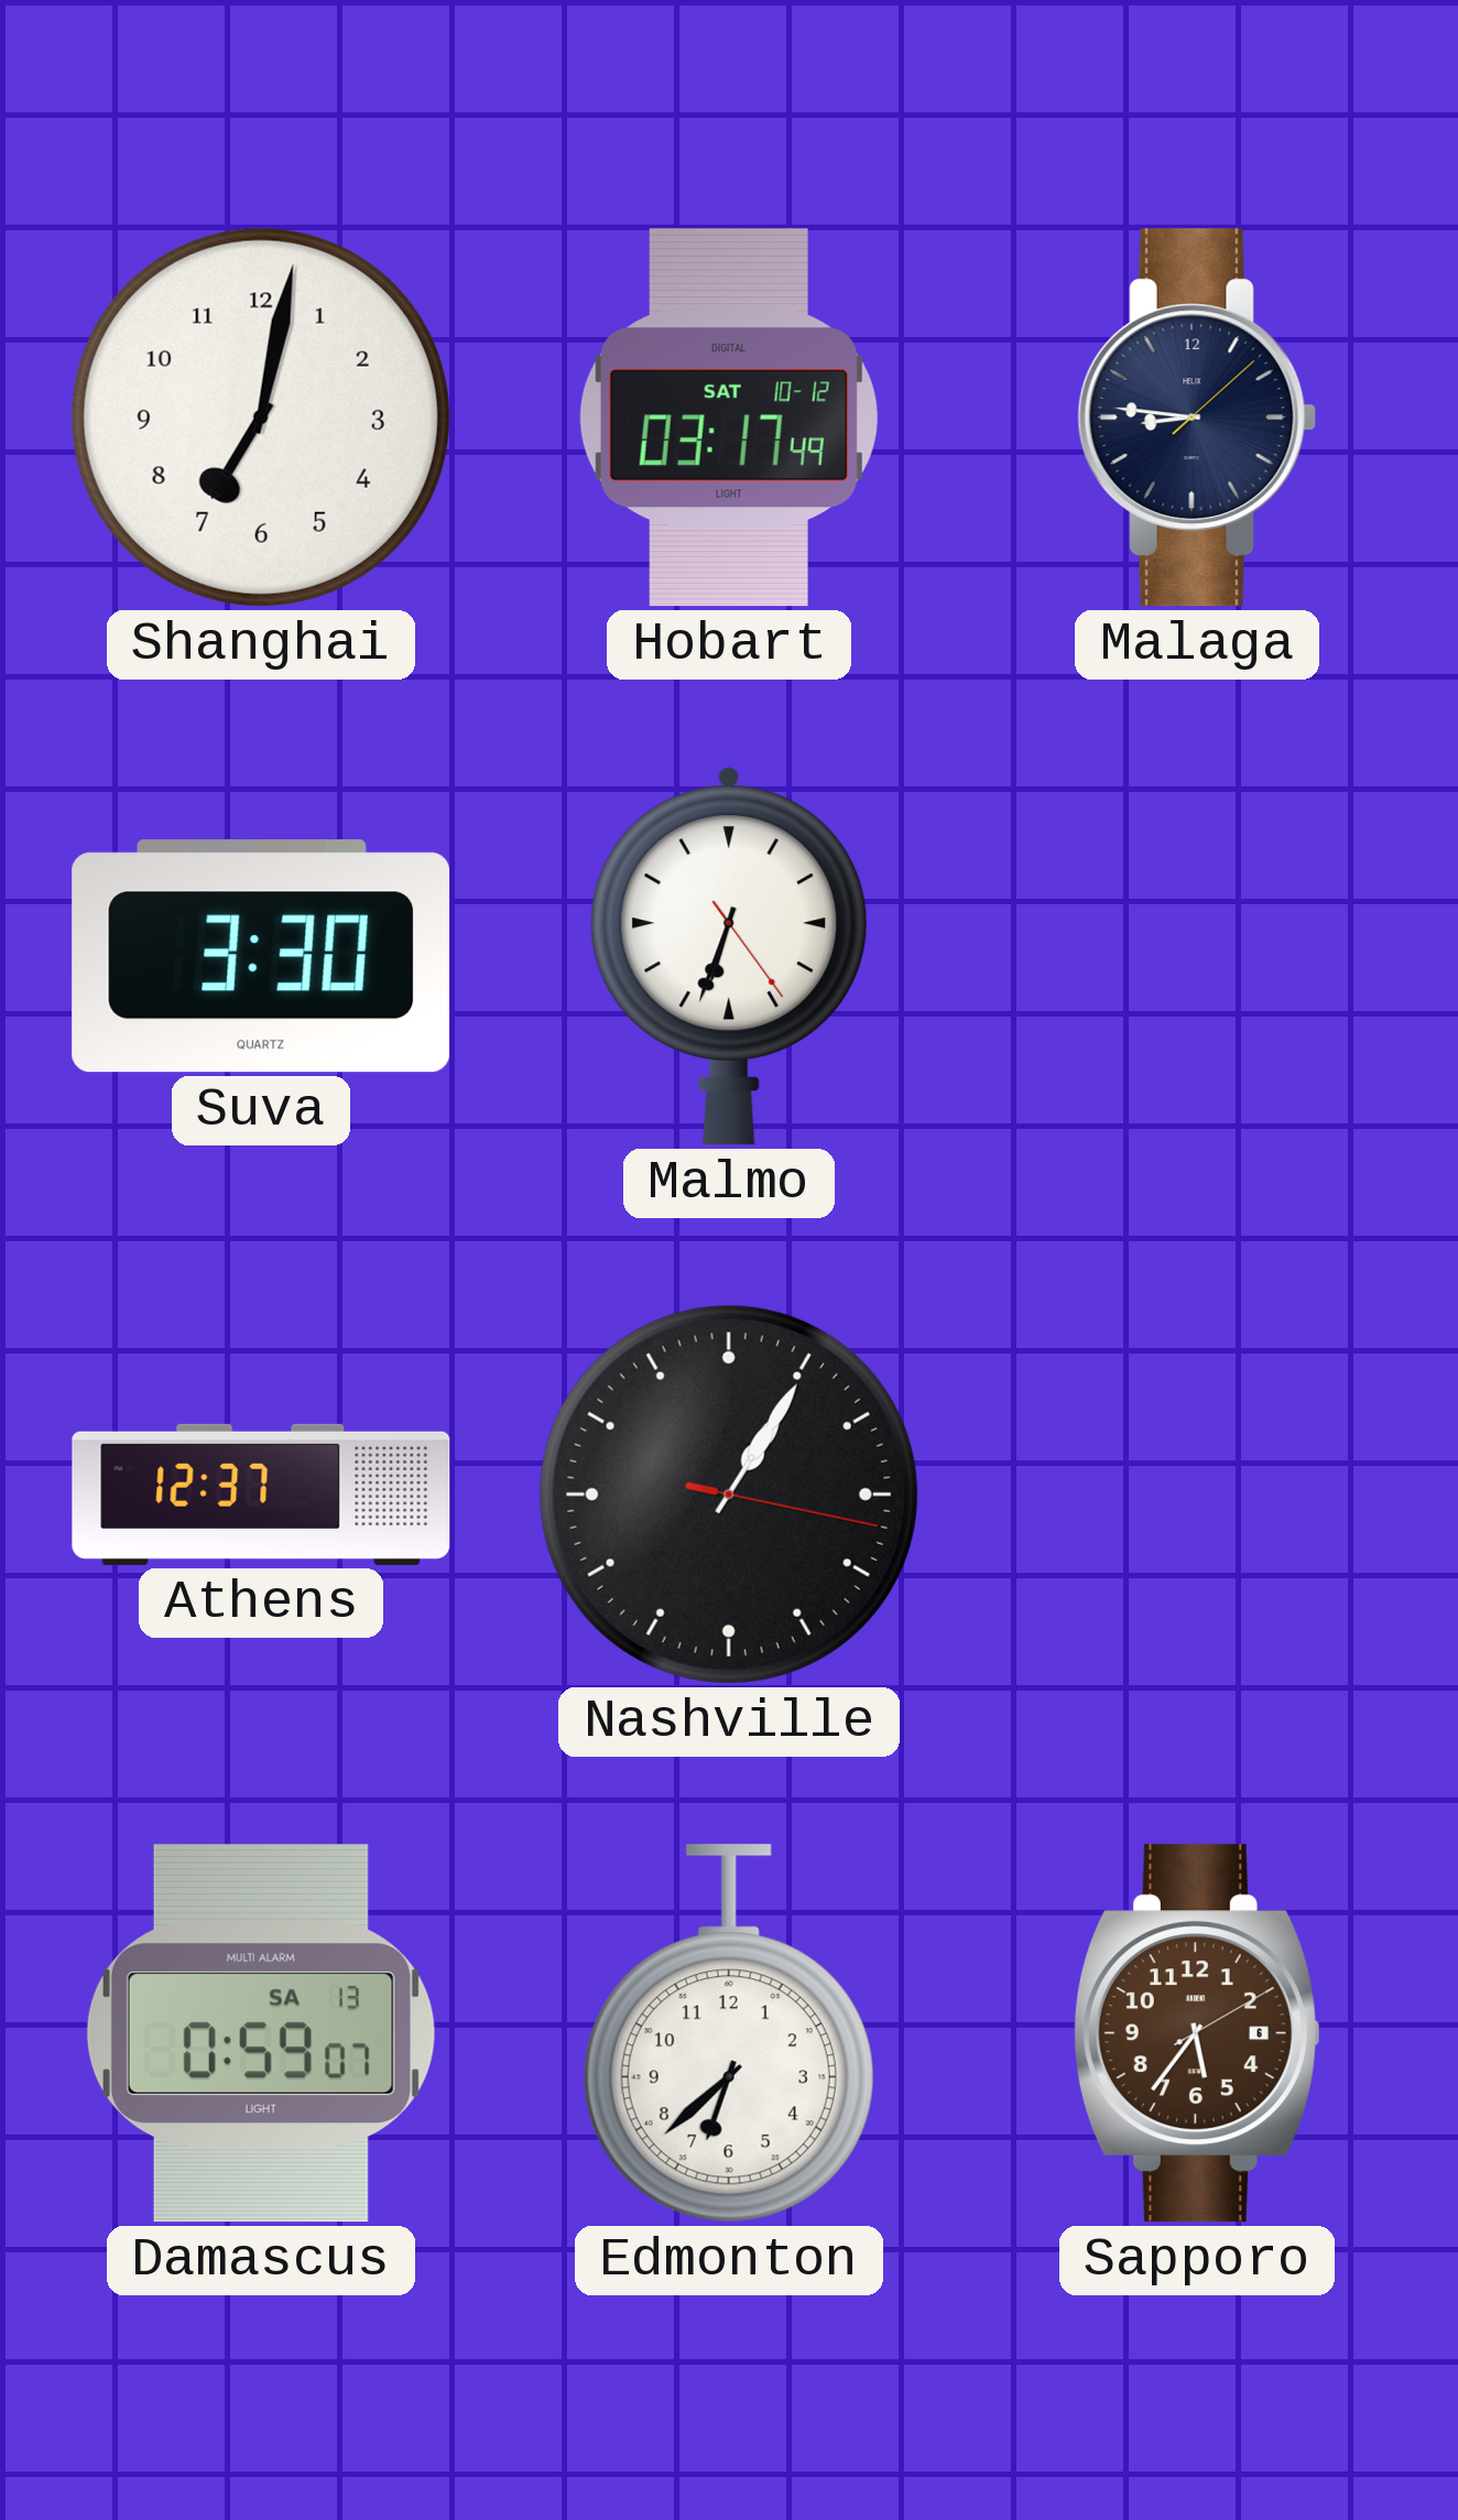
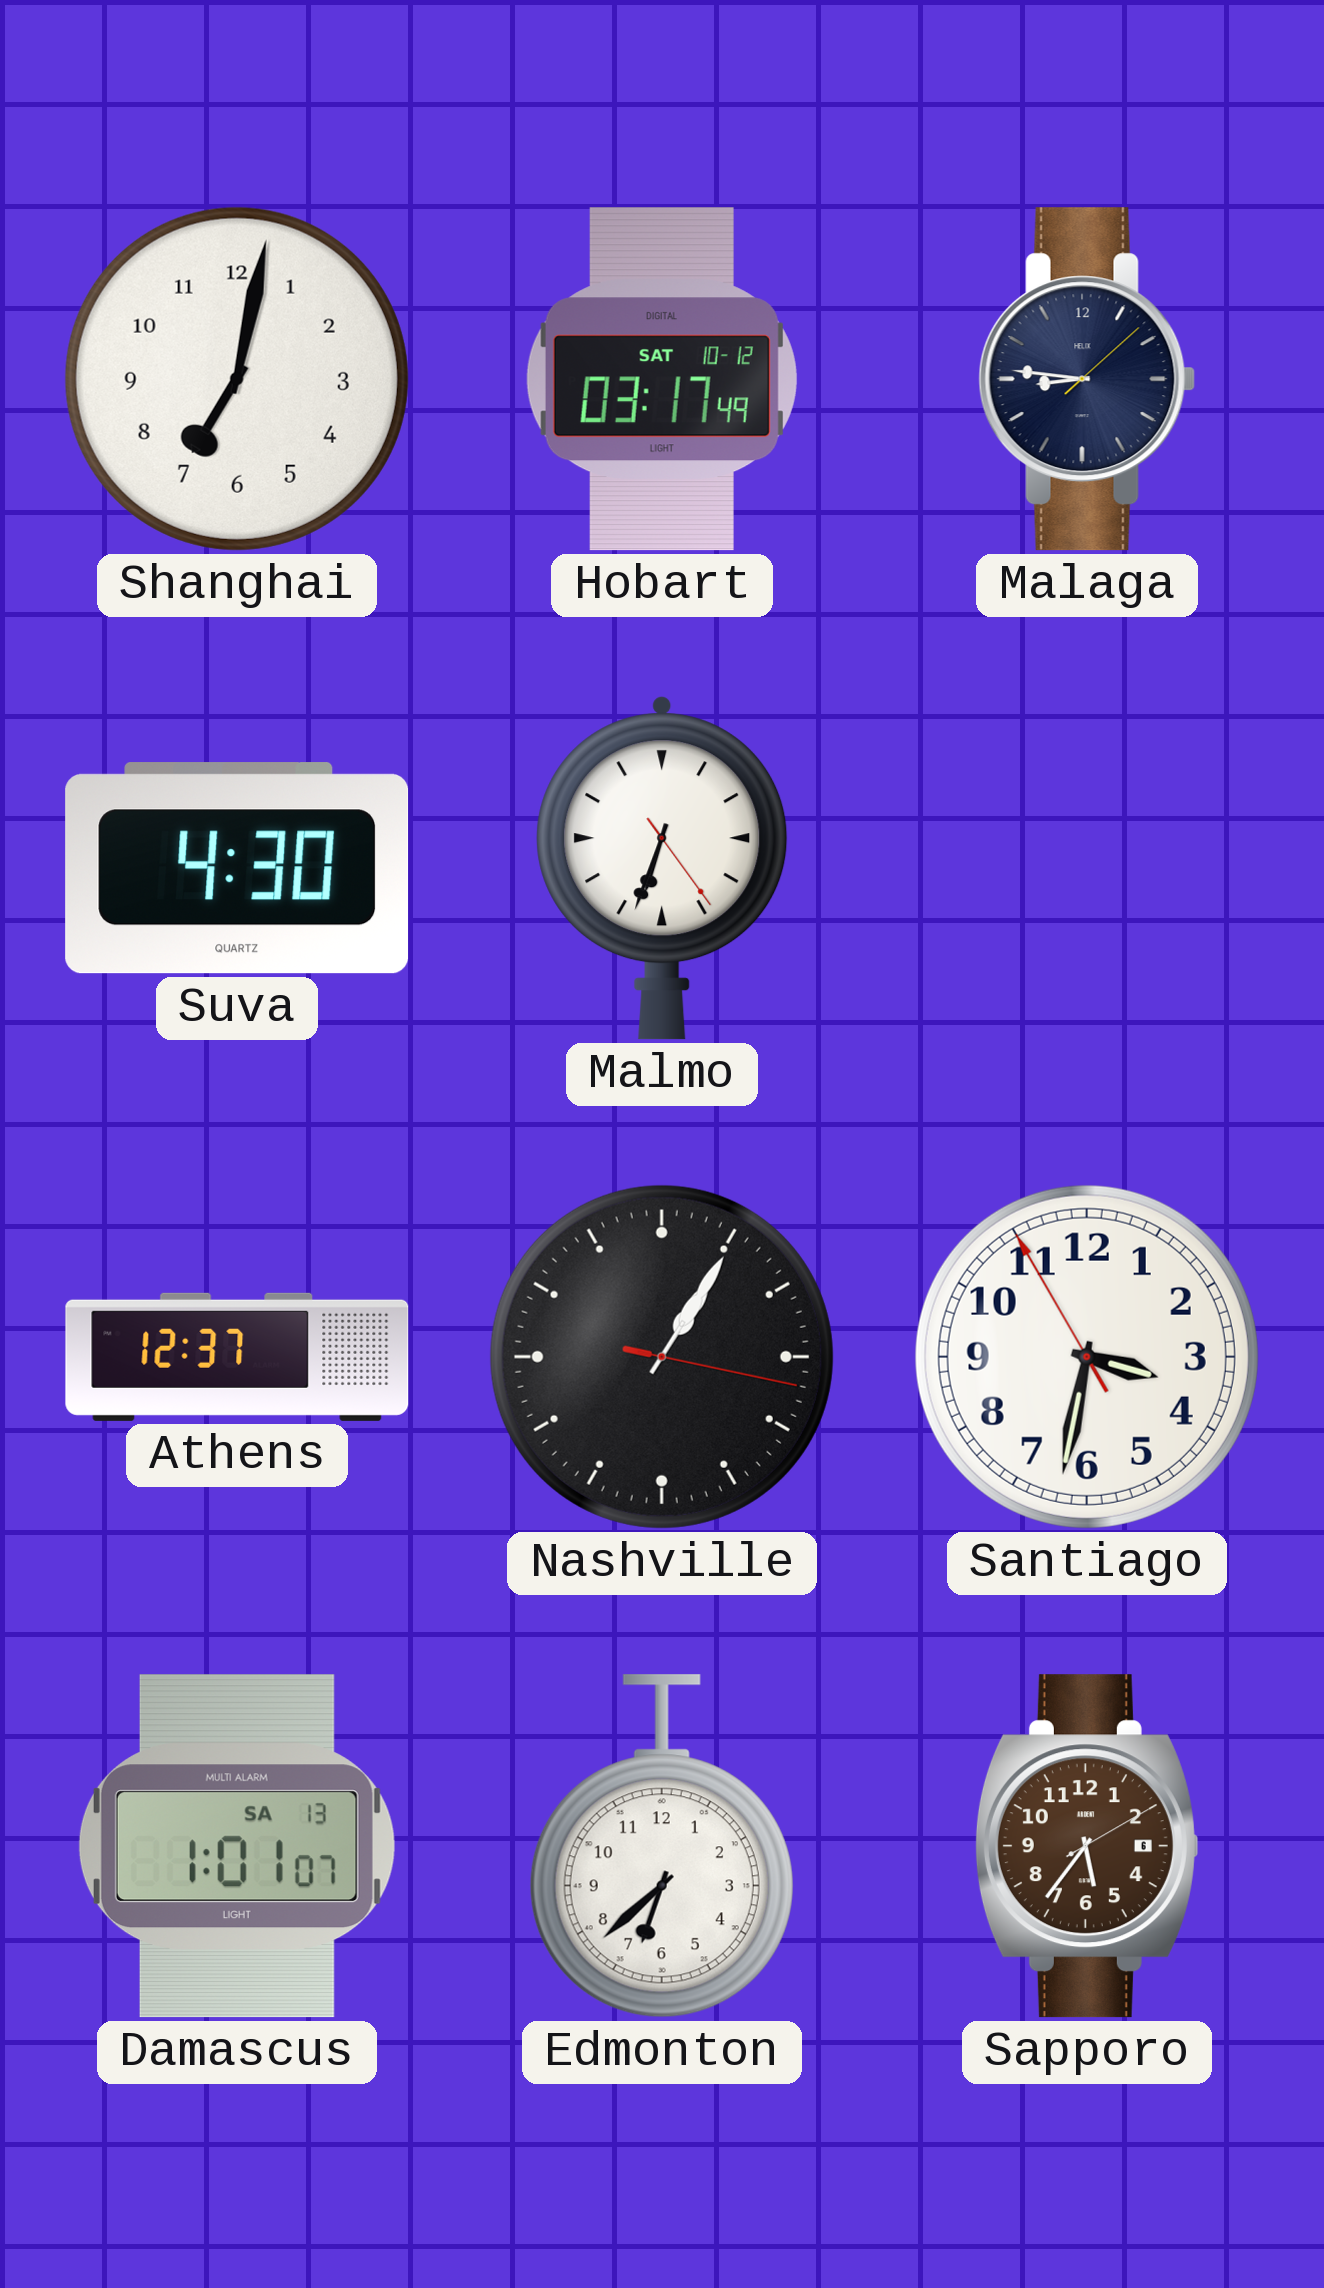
Suva: 3:30 -> 4:30 (237, 868)
Santiago: none -> 3:31 (1087, 1357)
Damascus: 0:59 -> 1:01 (237, 1846)
